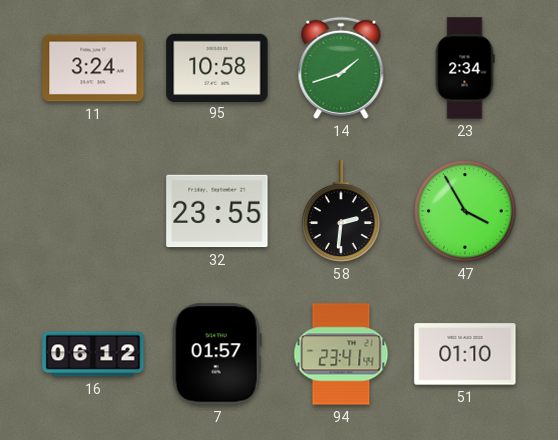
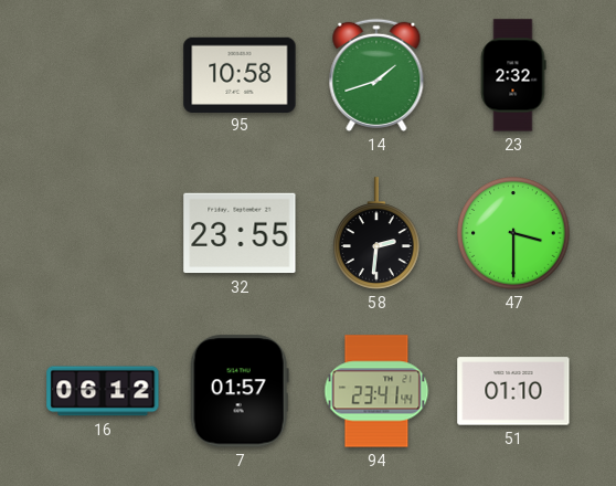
11: 3:24 -> none (93, 68)
23: 2:34 -> 2:32 (513, 75)
47: 3:55 -> 3:30 (513, 233)
